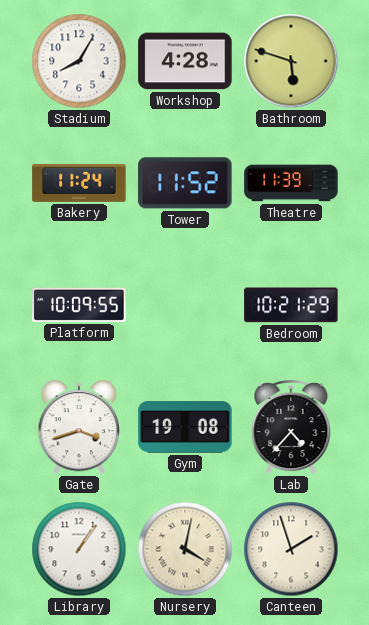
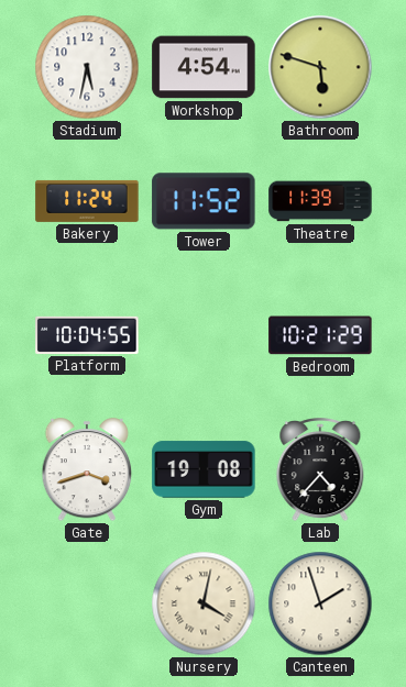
Stadium: 8:05 -> 5:32 (87, 67)
Workshop: 4:28 -> 4:54 (204, 67)
Platform: 10:09 -> 10:04 (87, 335)
Library: 1:06 -> none (79, 549)
